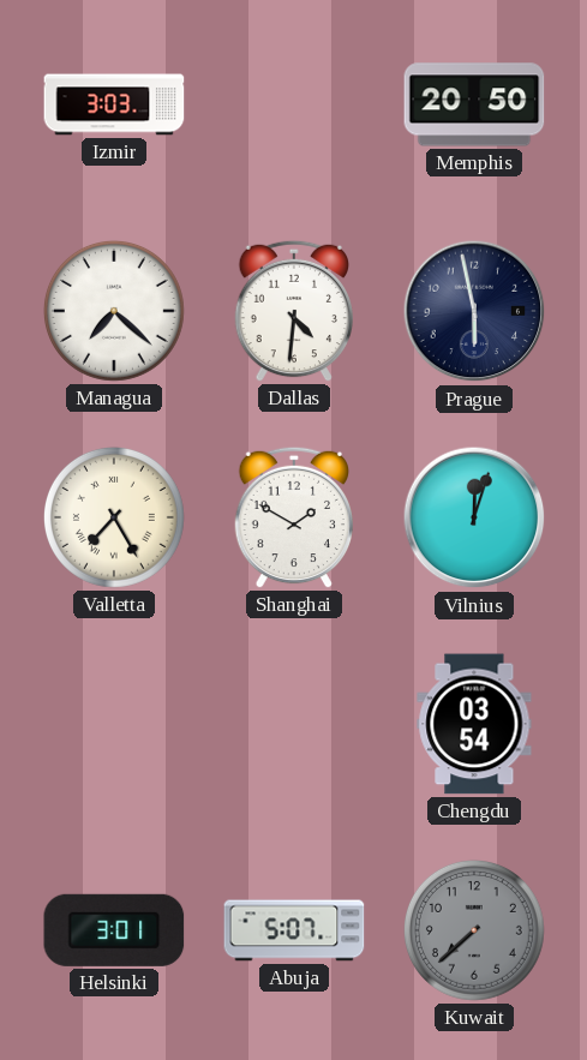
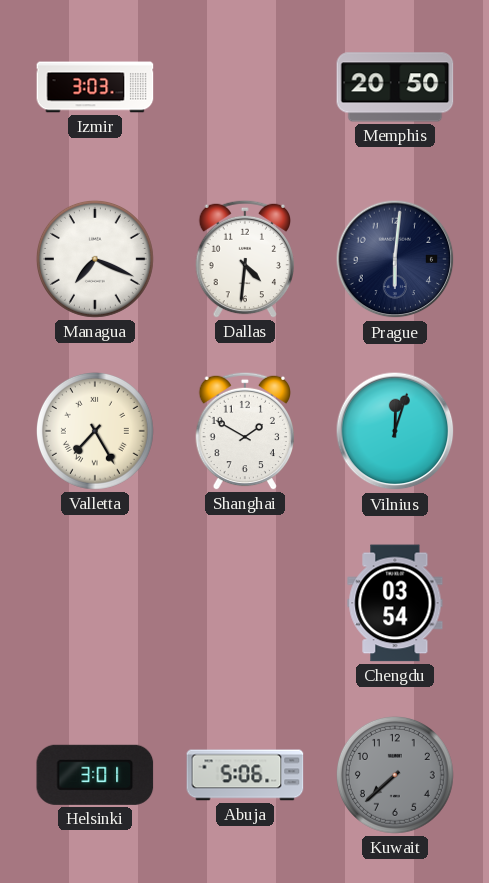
Managua: 7:22 -> 7:19 (95, 259)
Prague: 5:58 -> 6:01 (395, 259)
Abuja: 5:07 -> 5:06 (245, 775)
